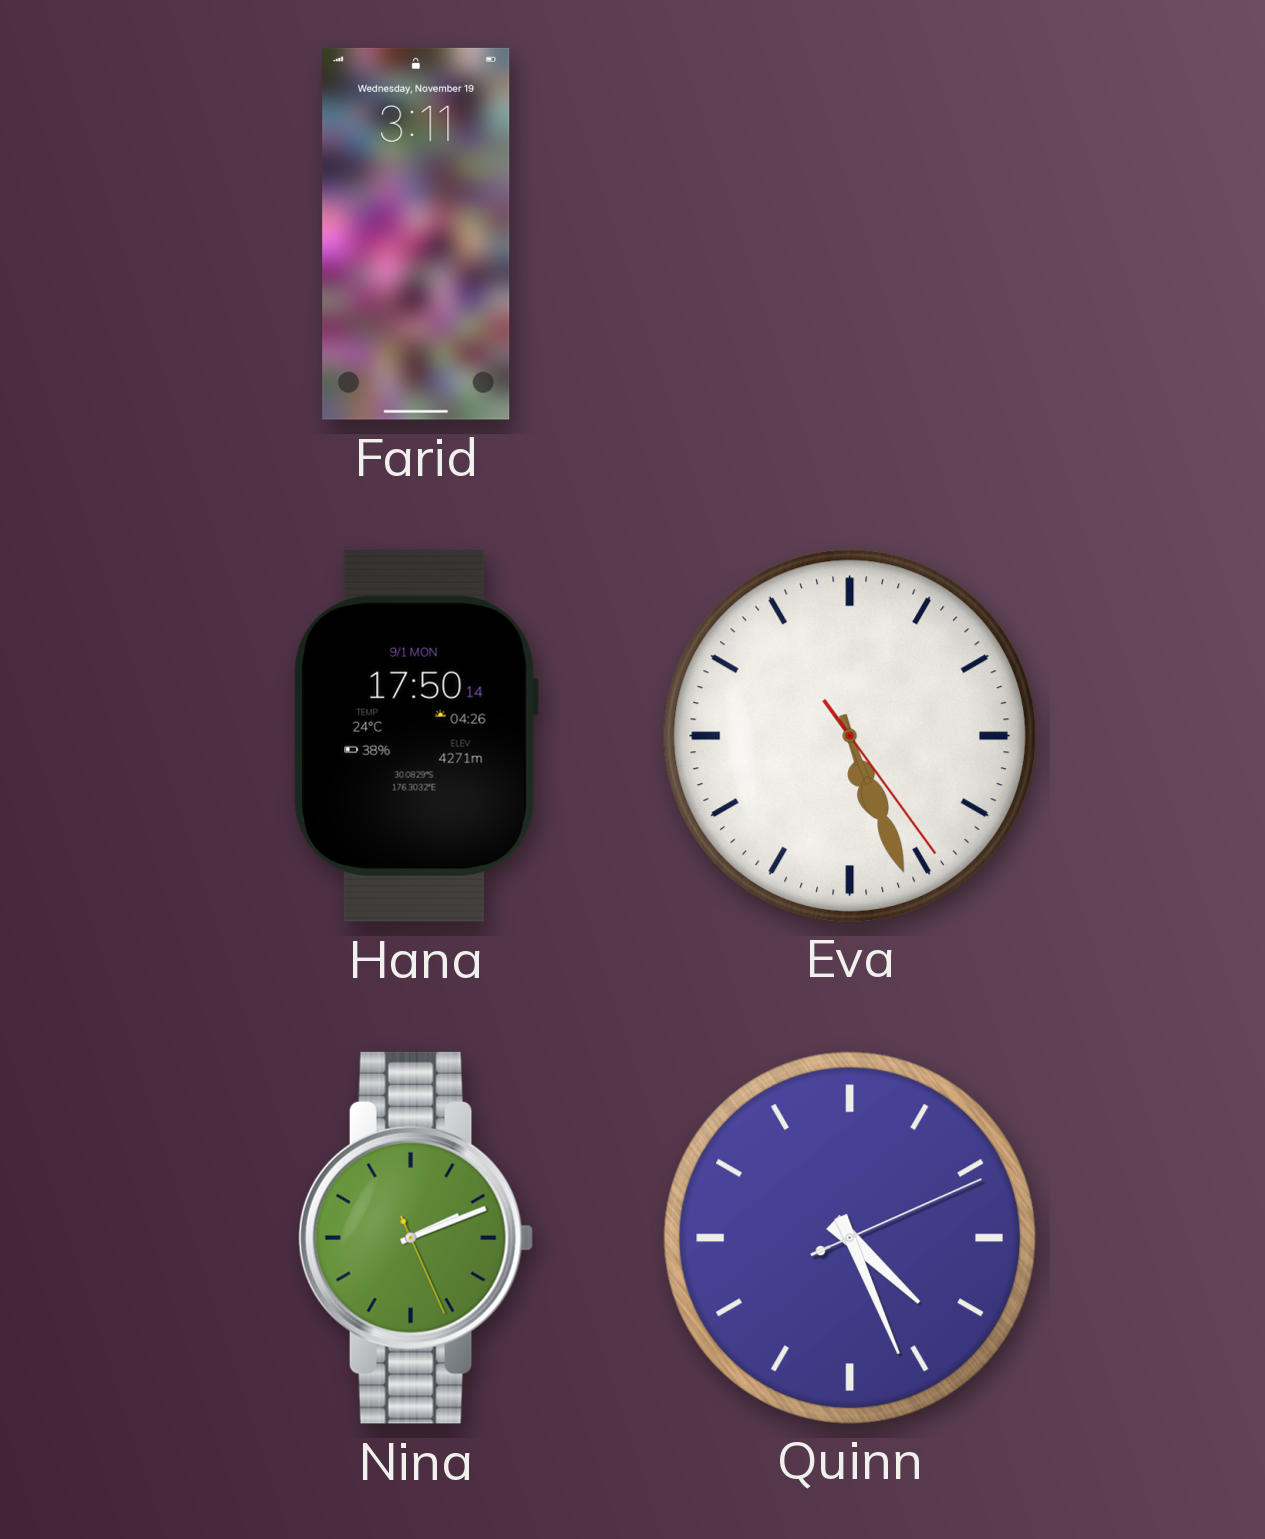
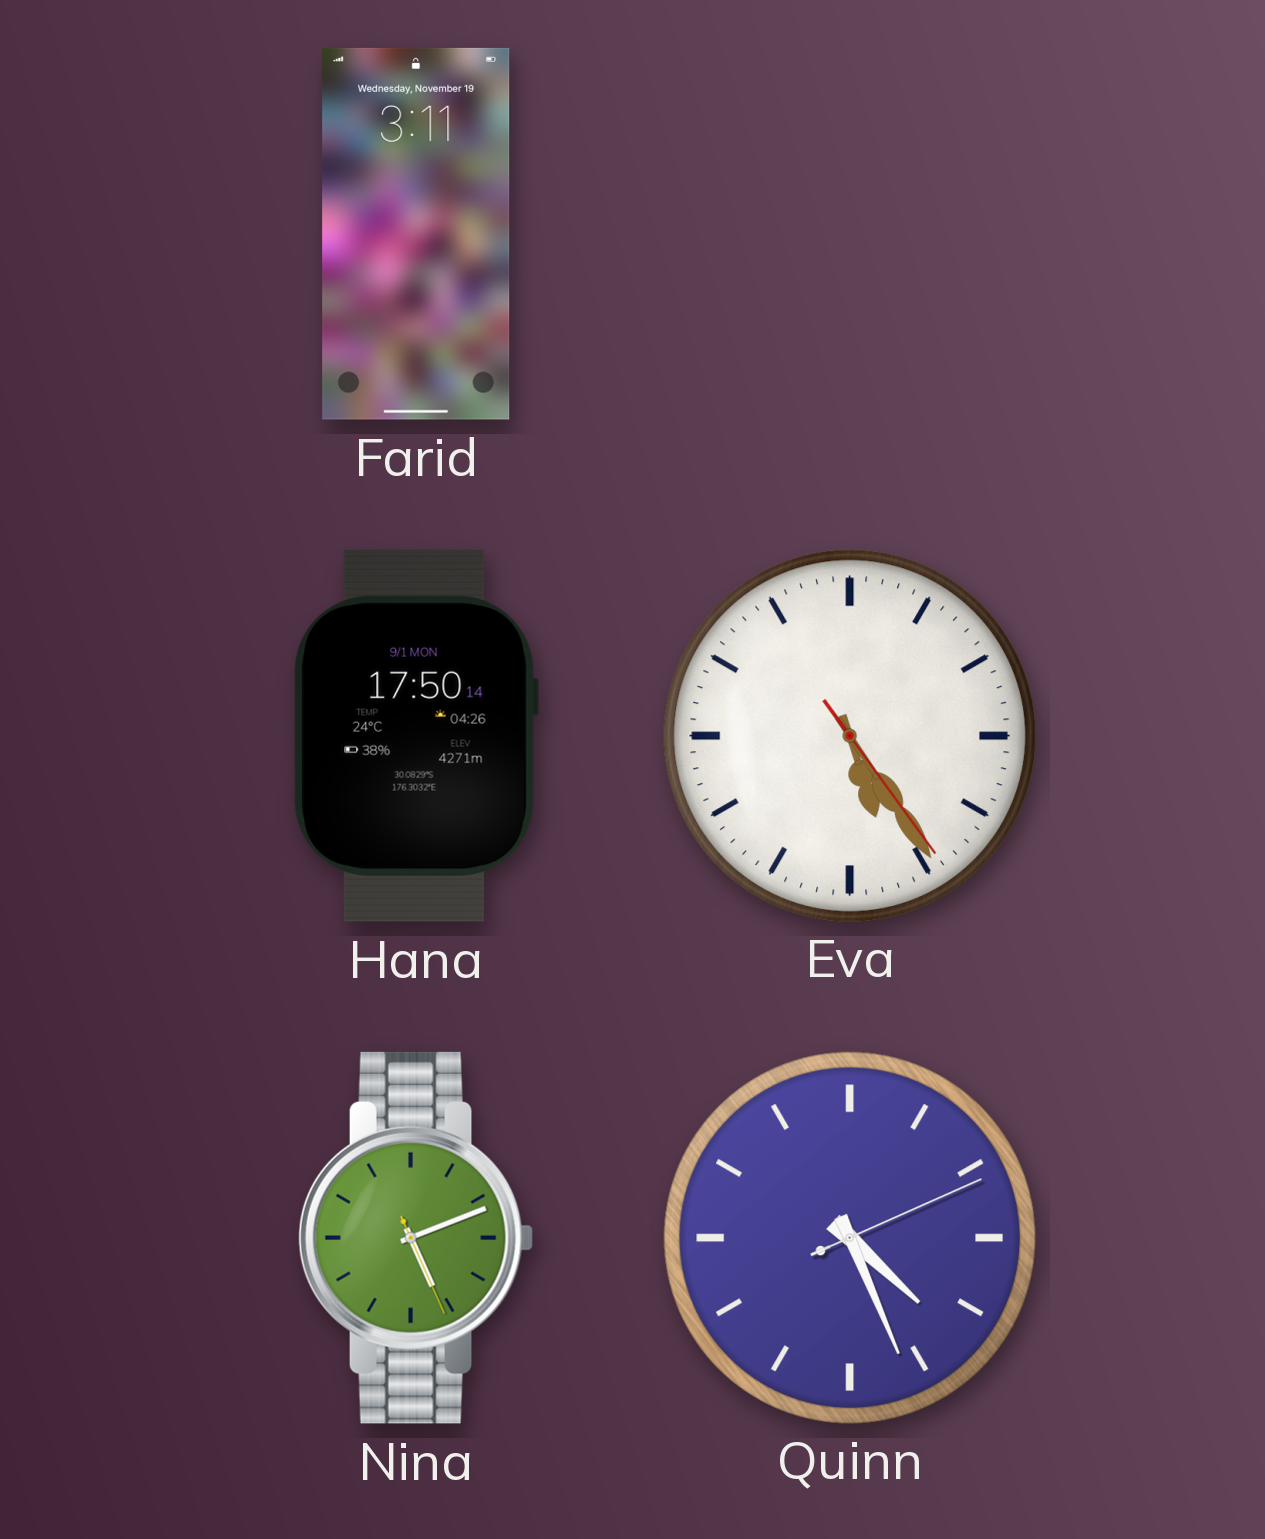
Eva: 5:26 -> 5:24 (849, 735)
Nina: 2:11 -> 5:11 (416, 1238)
